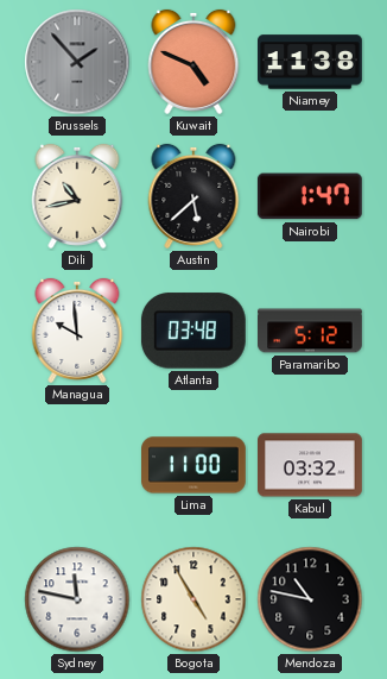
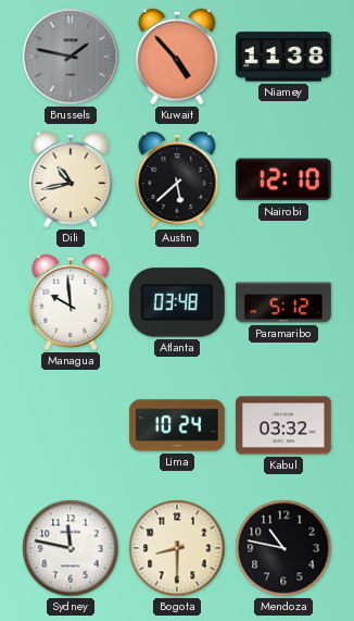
Brussels: 1:53 -> 1:47 (71, 57)
Kuwait: 4:49 -> 4:53 (177, 57)
Nairobi: 1:47 -> 12:10 (283, 179)
Lima: 11:00 -> 10:24 (178, 425)
Bogota: 4:55 -> 8:30 (177, 548)
